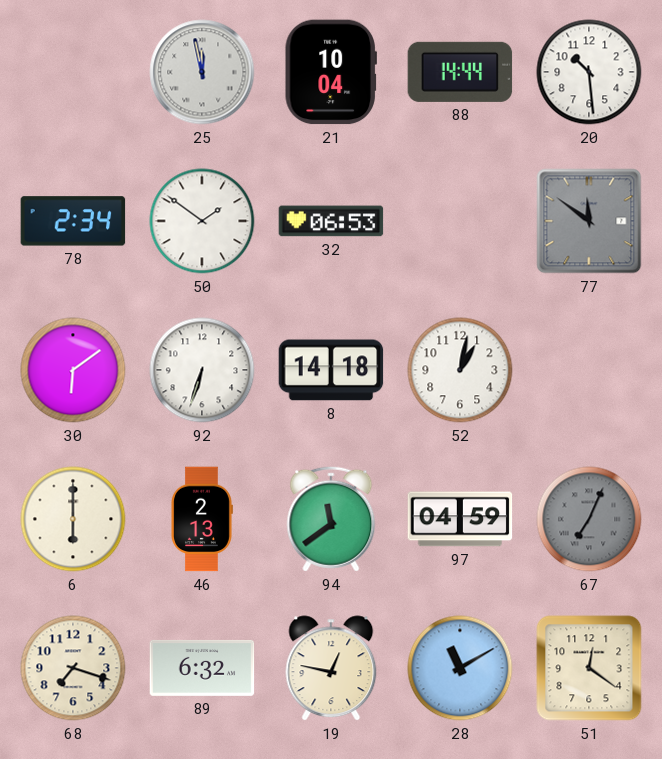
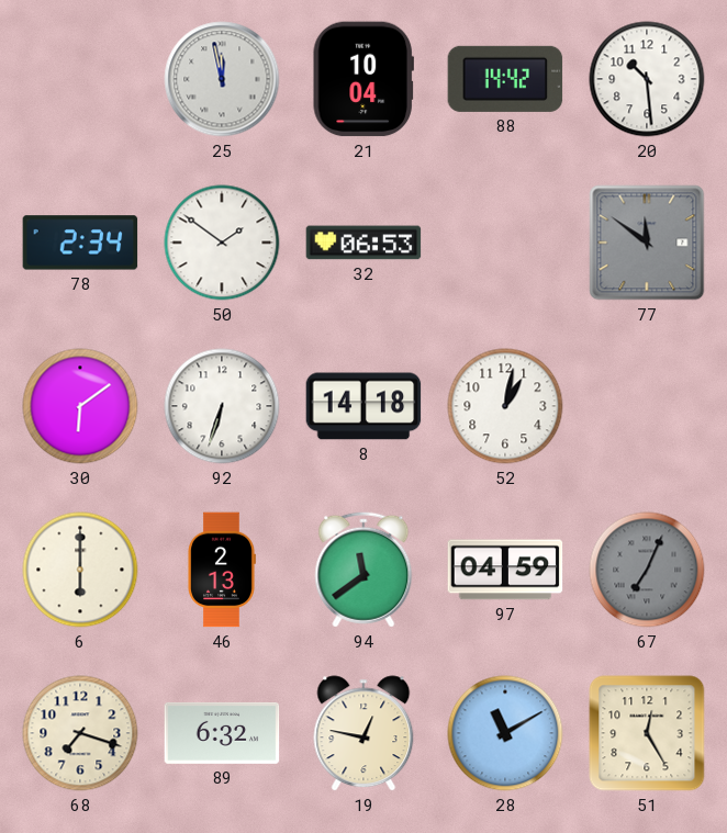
88: 14:44 -> 14:42 (505, 79)
51: 12:21 -> 12:25 (647, 733)
